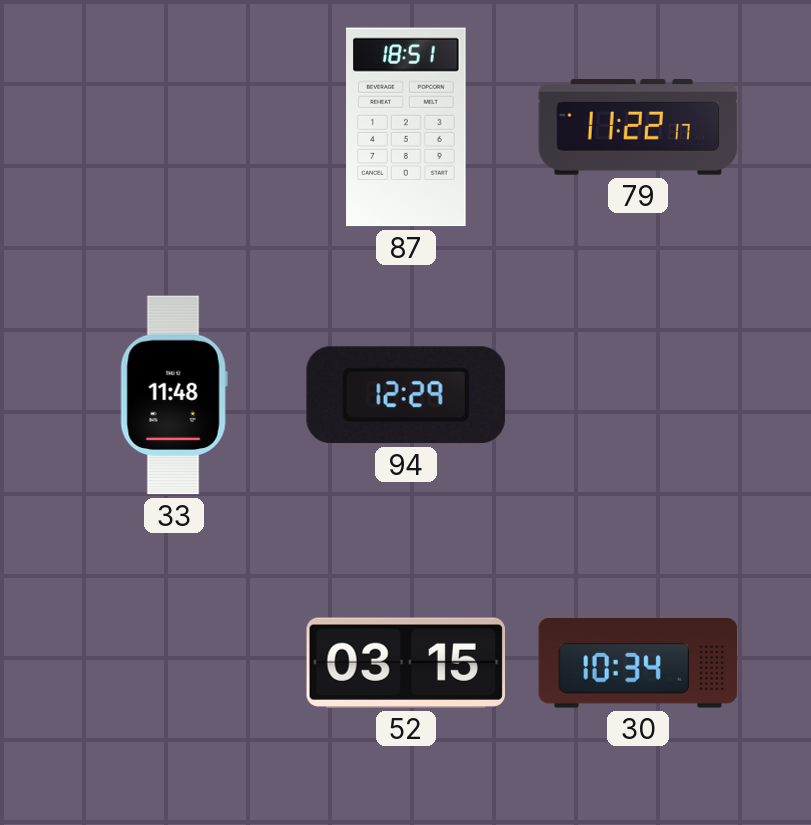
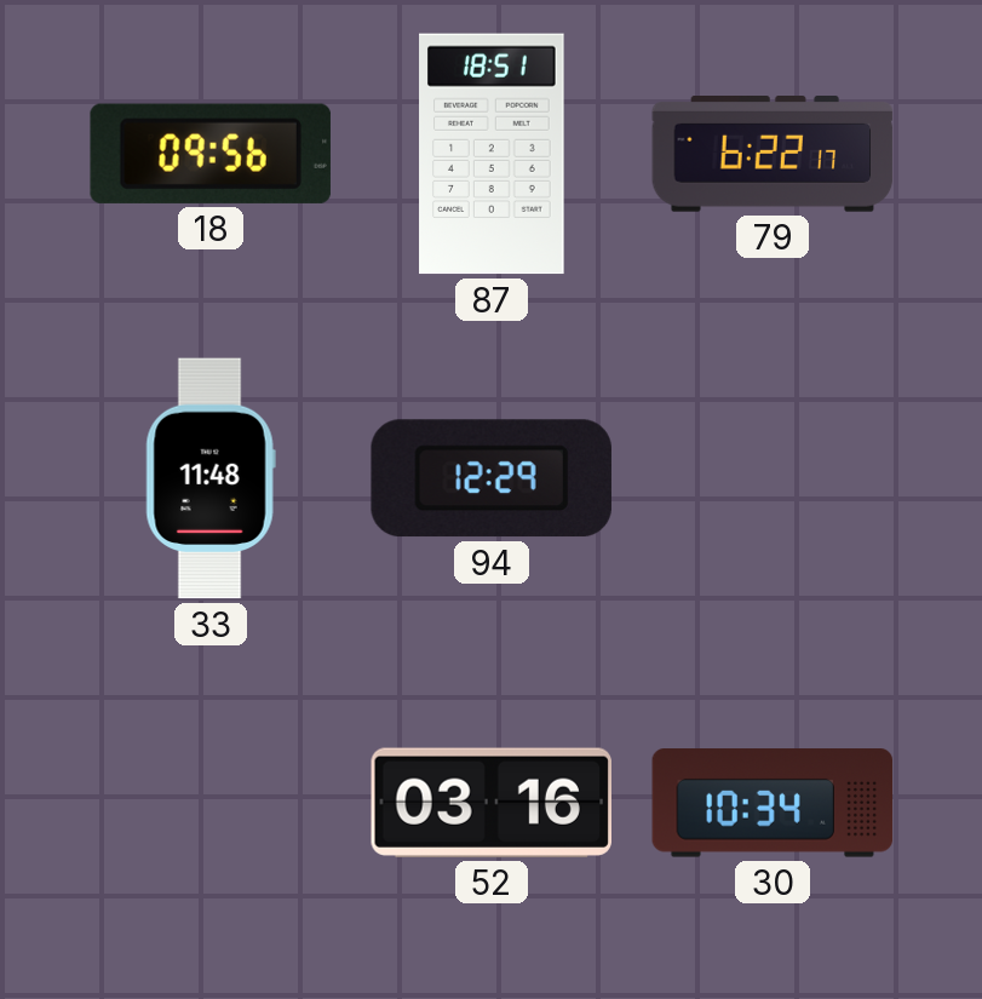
18: none -> 09:56 (211, 154)
79: 11:22 -> 6:22 (773, 155)
52: 03:15 -> 03:16 (490, 803)
